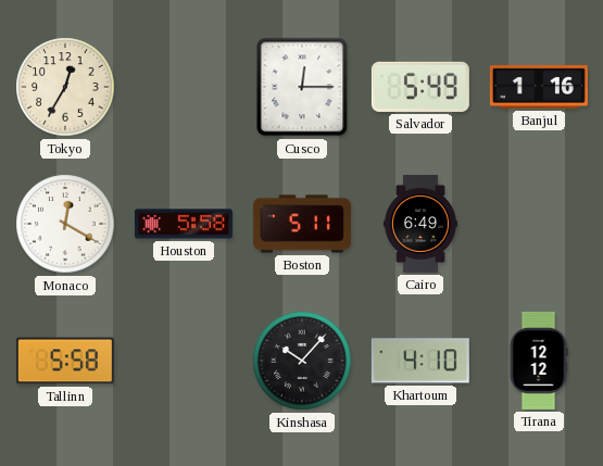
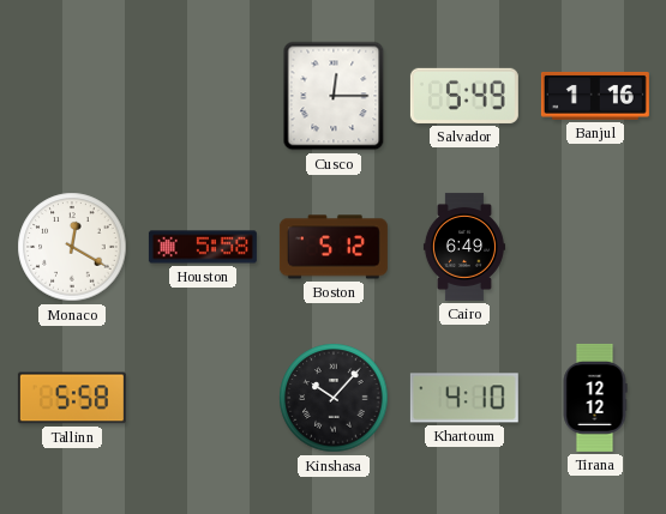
Tokyo: 12:35 -> none (65, 87)
Boston: 5:11 -> 5:12 (334, 247)
